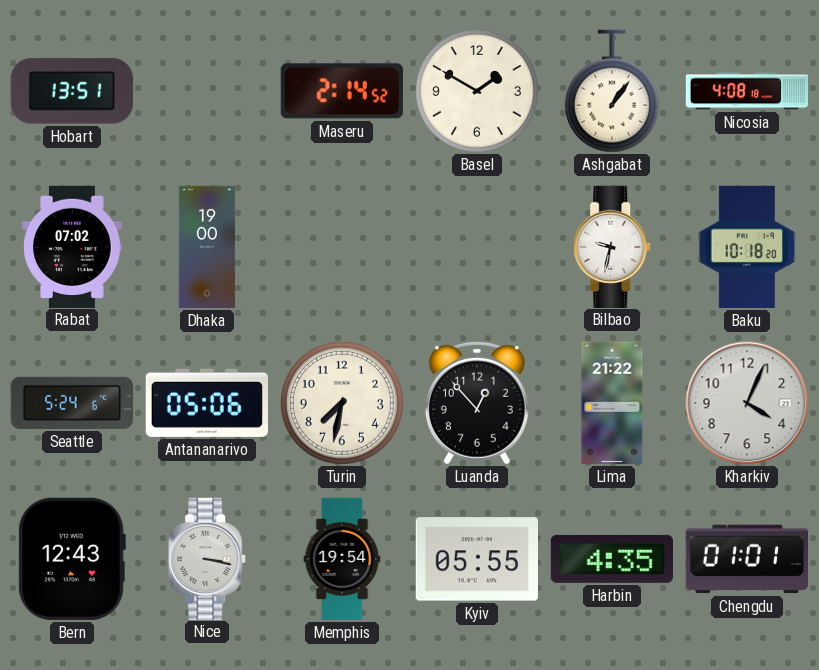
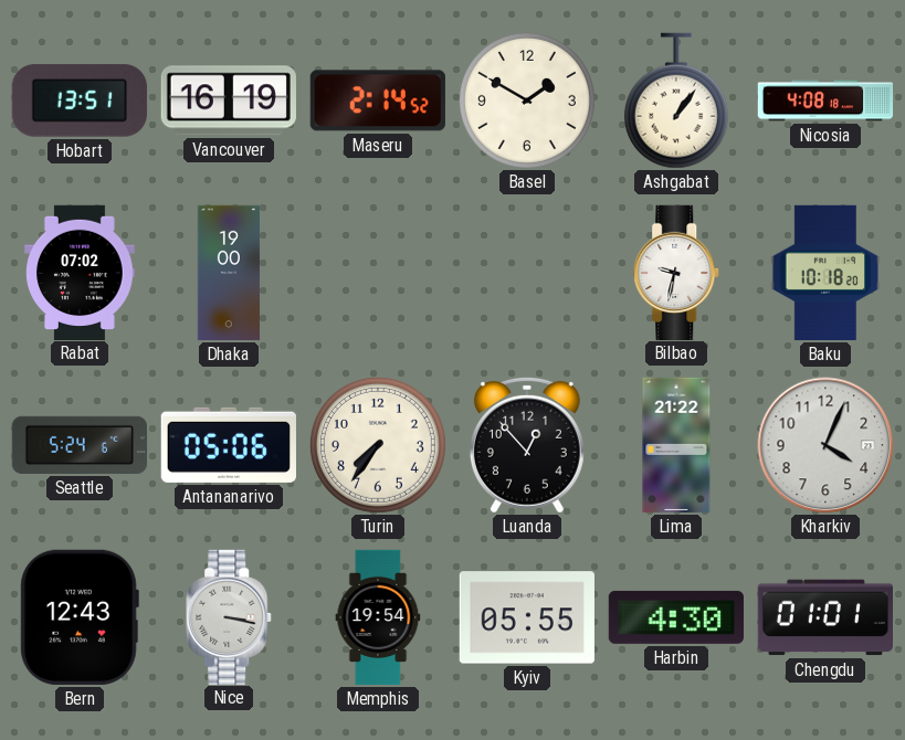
Vancouver: none -> 16:19 (229, 101)
Turin: 7:32 -> 7:36 (378, 445)
Harbin: 4:35 -> 4:30 (676, 617)
